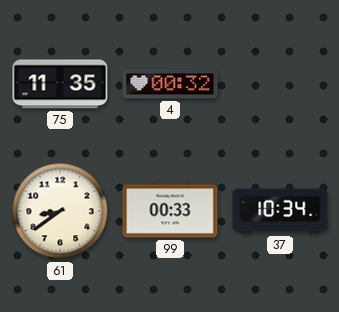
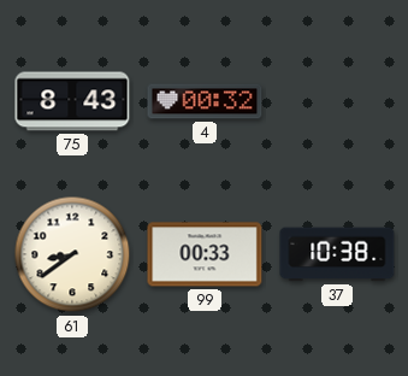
75: 11:35 -> 8:43 (72, 101)
37: 10:34 -> 10:38 (337, 254)
